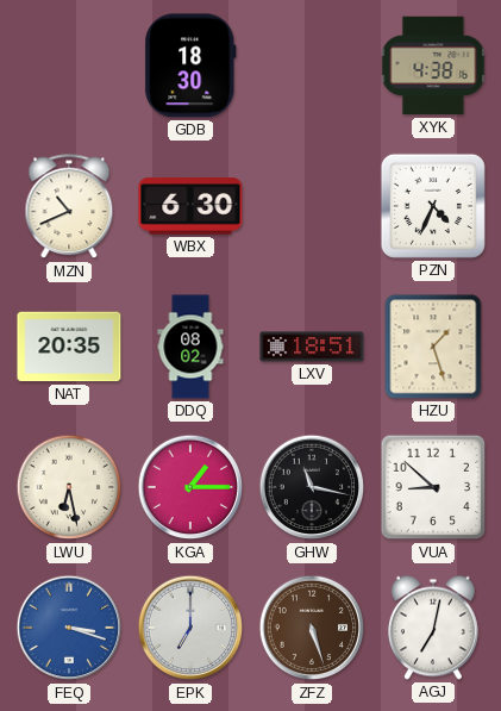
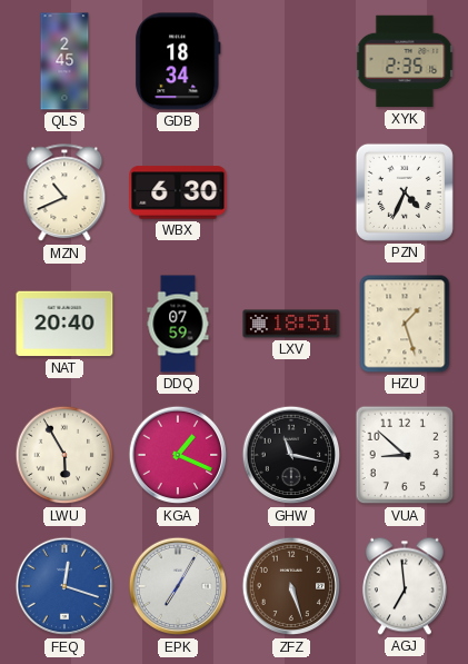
QLS: none -> 2:45 (64, 61)
GDB: 18:30 -> 18:34 (178, 61)
XYK: 4:38 -> 2:35 (405, 61)
NAT: 20:35 -> 20:40 (64, 324)
DDQ: 08:02 -> 07:59 (178, 324)
LWU: 6:28 -> 5:55 (64, 455)
KGA: 1:15 -> 1:19 (178, 455)
FEQ: 3:18 -> 12:18 (64, 586)
EPK: 7:00 -> 7:05 (178, 586)
AGJ: 7:02 -> 6:59 (405, 586)
